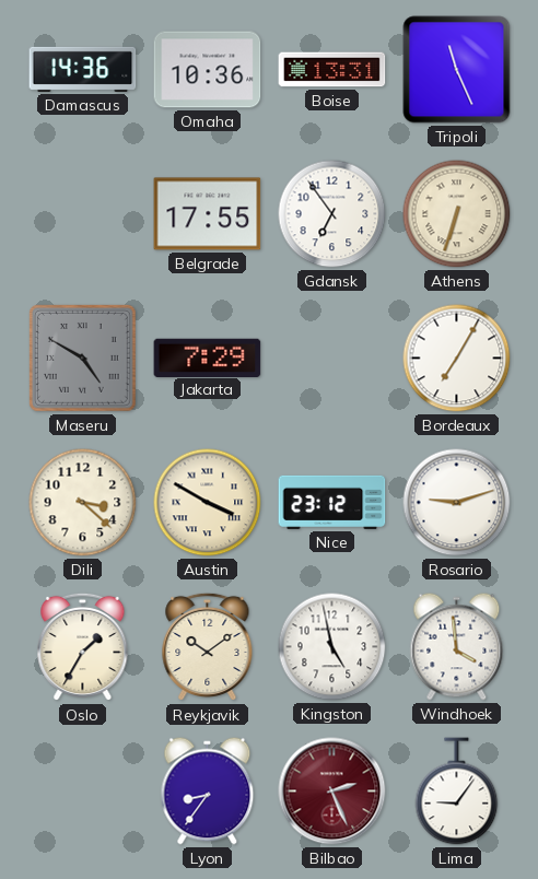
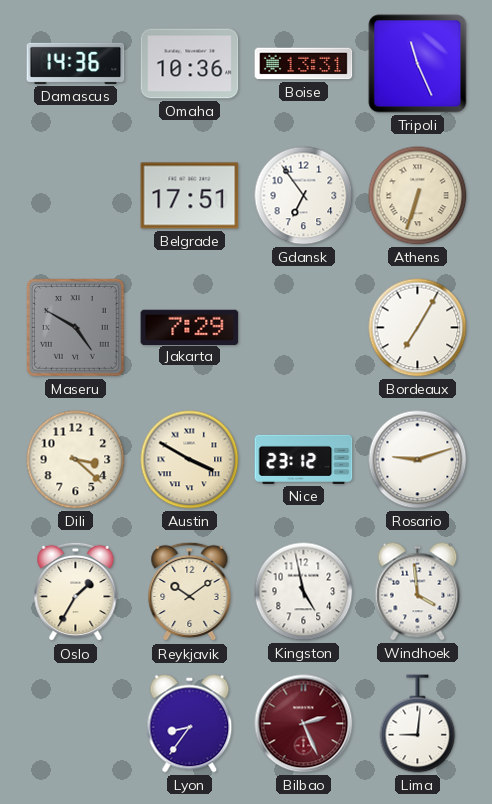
Belgrade: 17:55 -> 17:51 (190, 196)
Lima: 9:06 -> 9:01 (418, 724)
